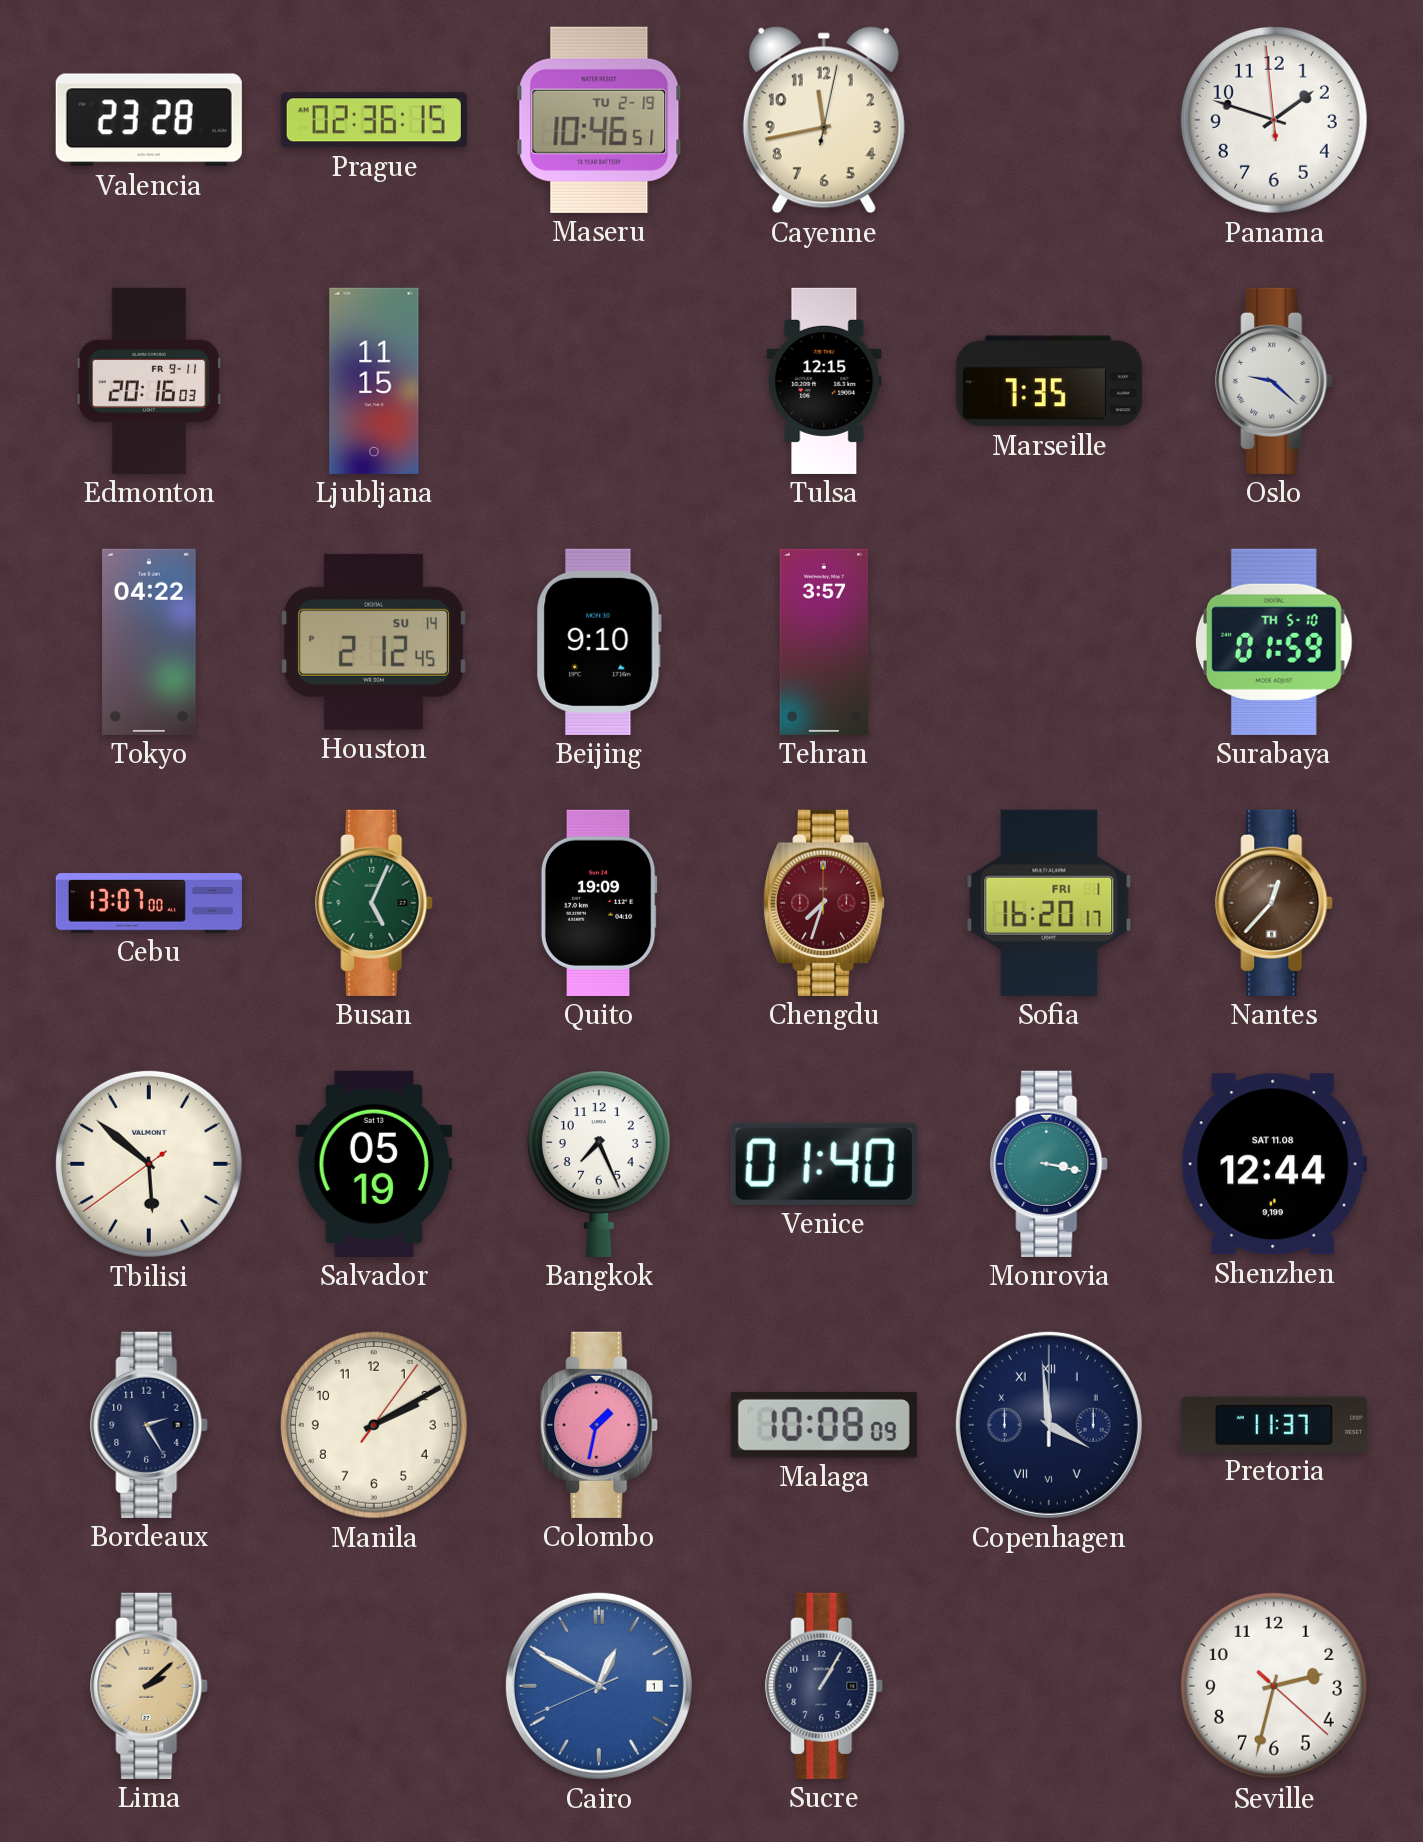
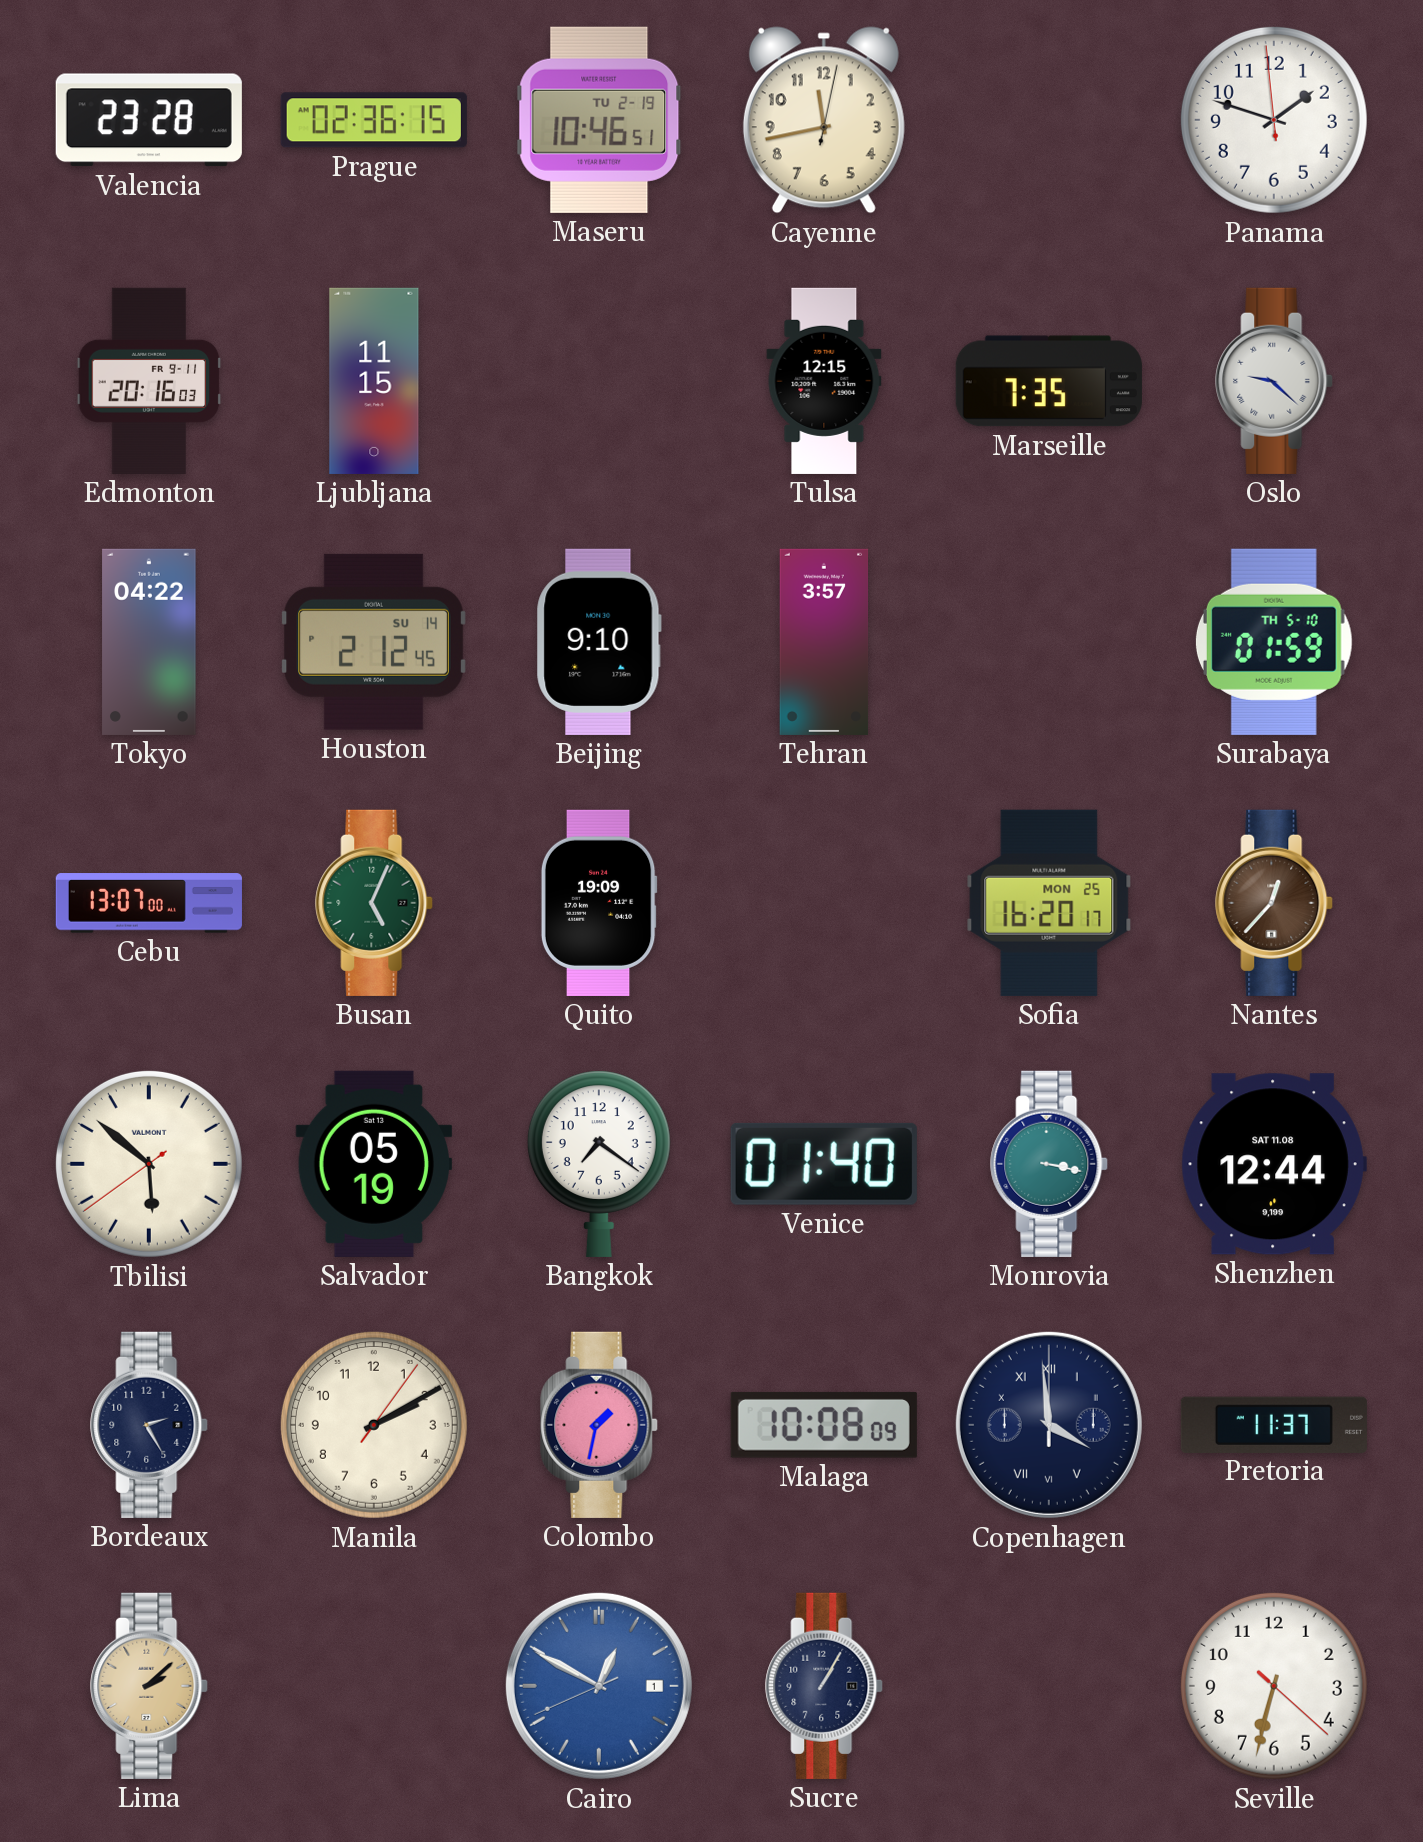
Chengdu: 7:33 -> none (825, 903)
Sofia date: FRI 1 -> MON 25 (1049, 903)
Bangkok: 7:26 -> 7:21 (599, 1164)
Seville: 2:32 -> 6:32 (1274, 1686)
